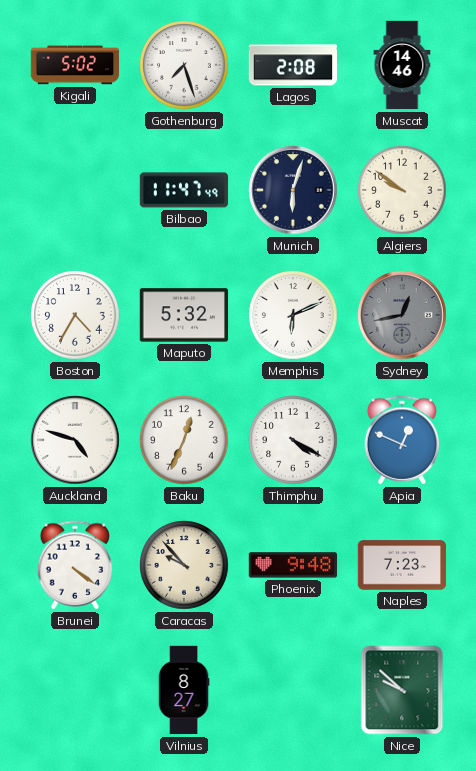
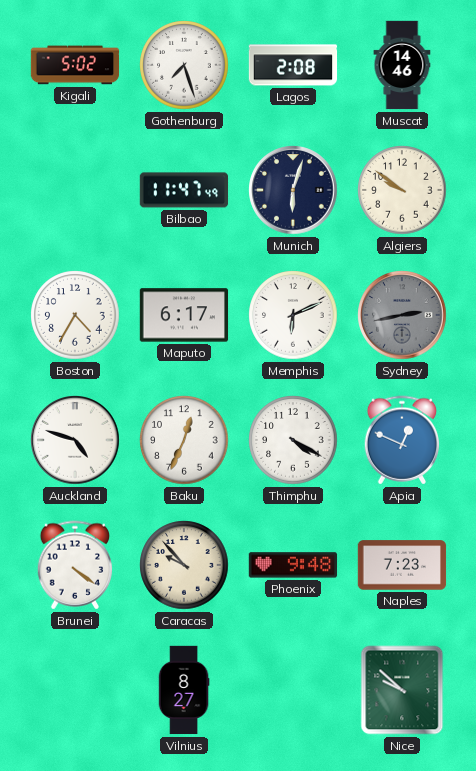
Maputo: 5:32 -> 6:17 (184, 315)
Sydney: 12:43 -> 2:43 (402, 315)
